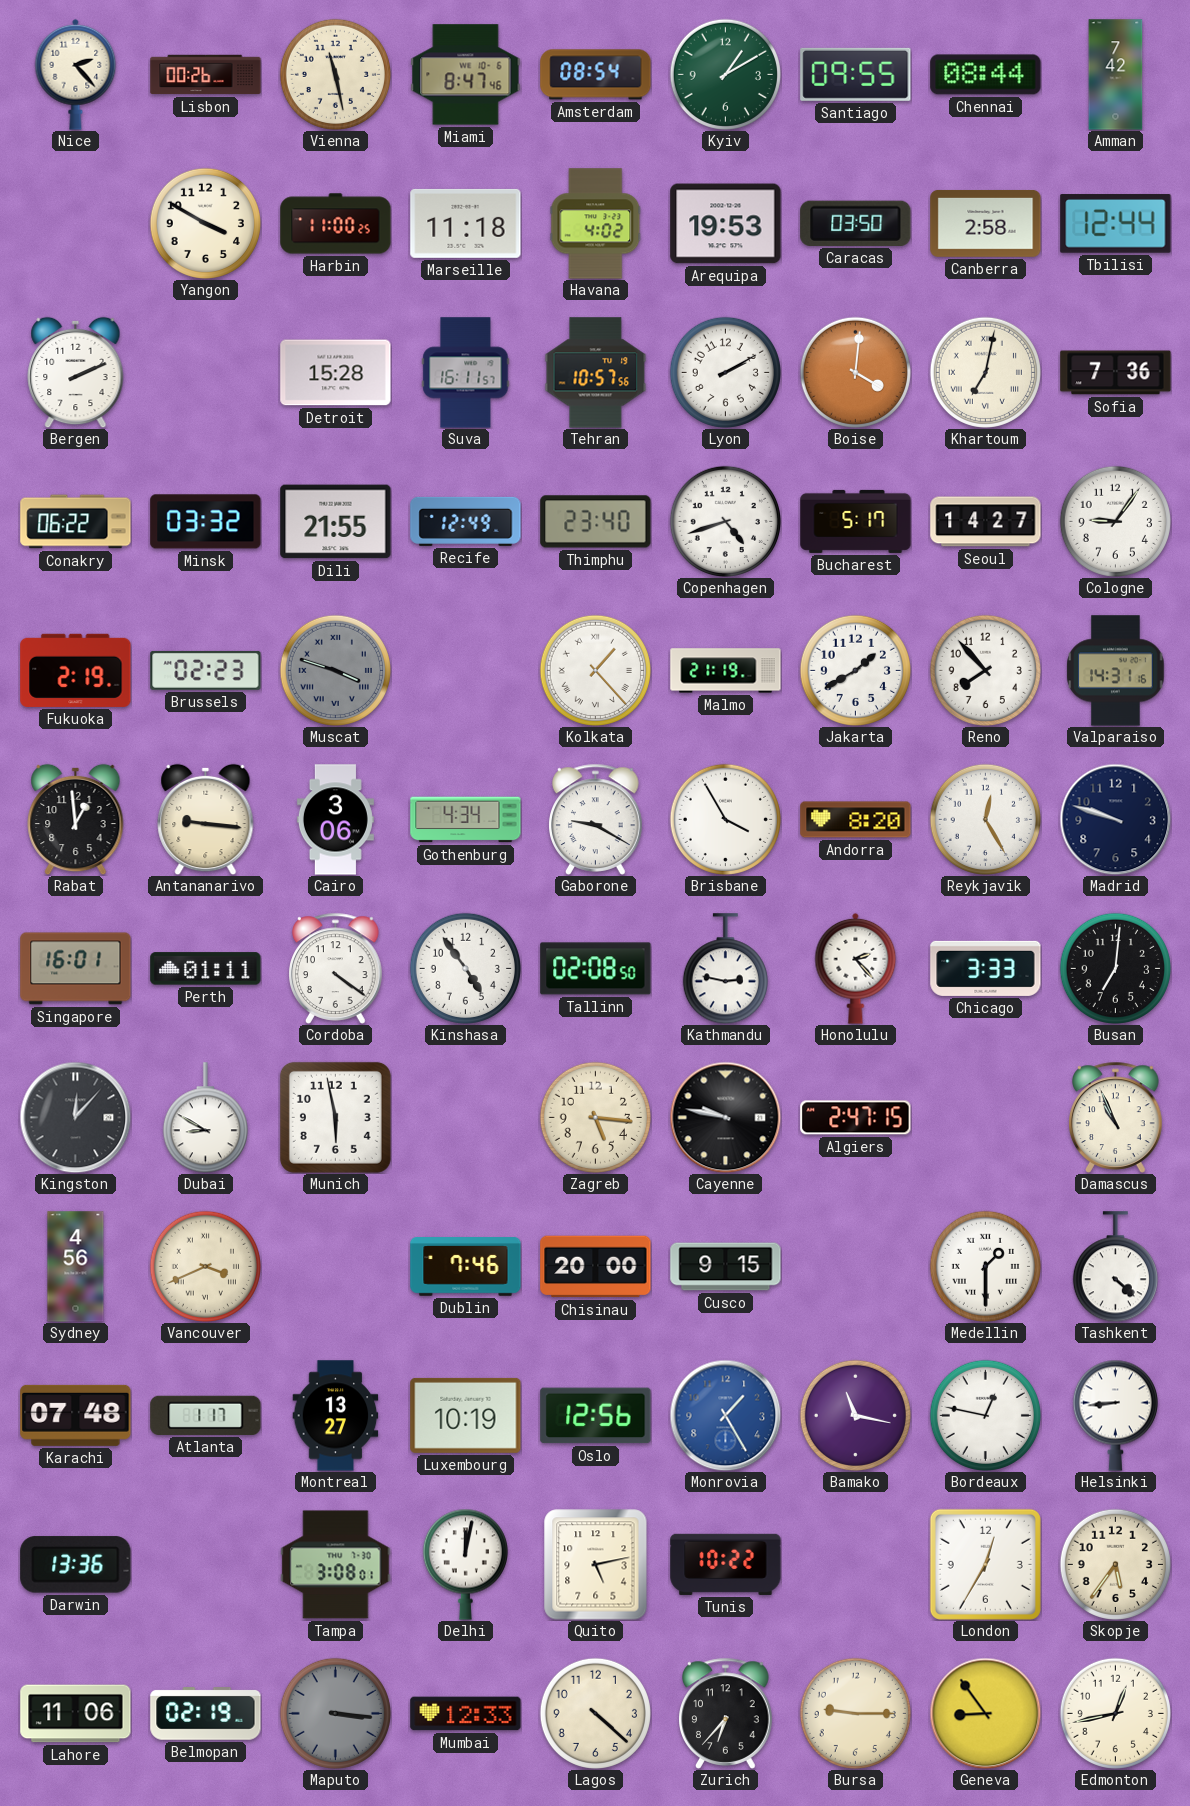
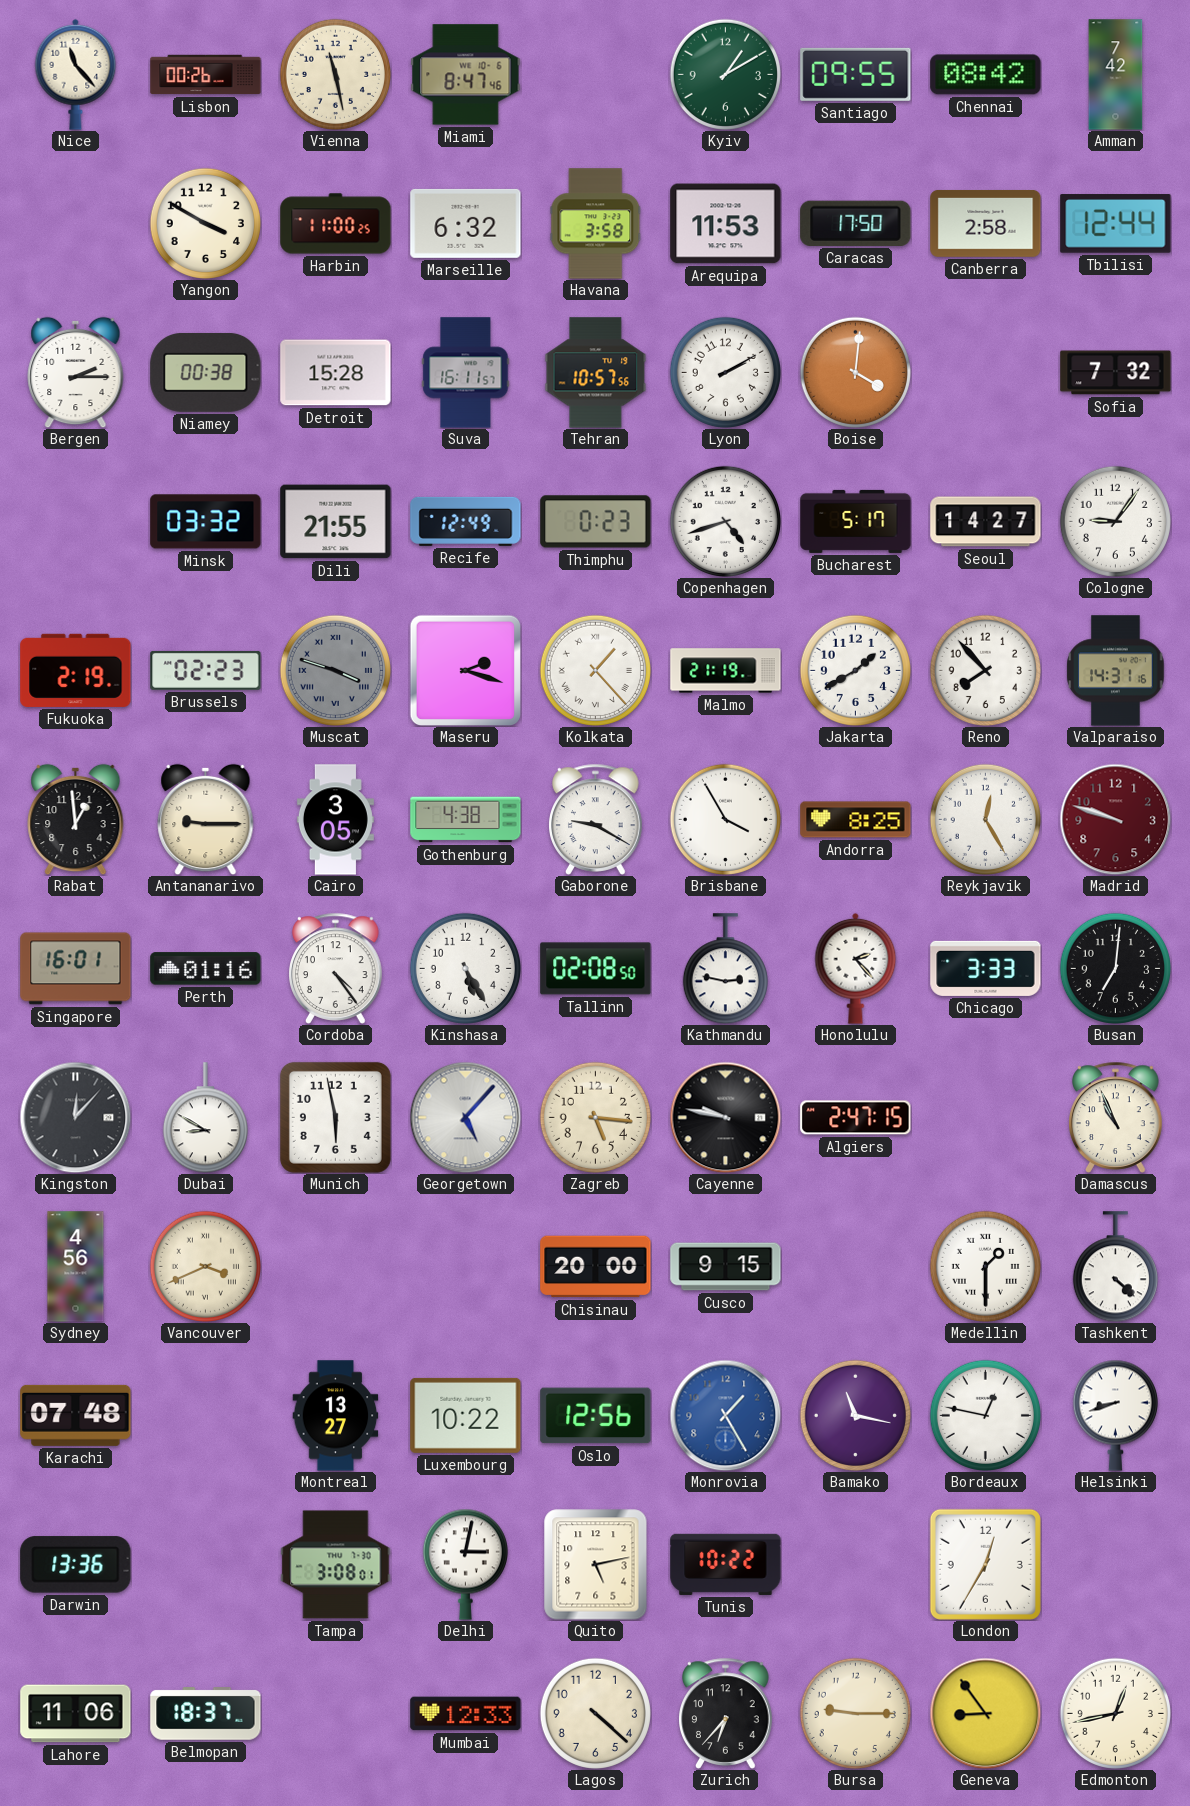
Nice: 2:23 -> 11:23 (76, 74)
Amsterdam: 08:54 -> none (596, 75)
Chennai: 08:44 -> 08:42 (986, 75)
Marseille: 11:18 -> 6:32 (466, 223)
Havana: 4:02 -> 3:58 (596, 224)
Arequipa: 19:53 -> 11:53 (726, 224)
Caracas: 03:50 -> 17:50 (856, 223)
Bergen: 2:11 -> 2:15 (76, 372)
Niamey: none -> 00:38 (206, 372)
Khartoum: 7:02 -> none (985, 372)
Sofia: 7:36 -> 7:32 (1116, 373)
Conakry: 06:22 -> none (76, 522)
Thimphu: 23:40 -> 0:23 (596, 522)
Maseru: none -> 2:18 (465, 670)
Antananarivo: 9:16 -> 9:15 (206, 819)
Cairo: 3:06 -> 3:05 (335, 820)
Gothenburg: 4:34 -> 4:38 (466, 820)
Andorra: 8:20 -> 8:25 (856, 820)
Madrid dial: navy -> burgundy (1115, 819)
Perth: 01:11 -> 01:16 (206, 969)
Cordoba: 4:21 -> 4:24 (336, 968)
Kinshasa: 4:54 -> 5:25 (465, 968)
Georgetown: none -> 5:07 (465, 1117)
Dublin: 7:46 -> none (466, 1267)
Atlanta: 1:17 -> none (206, 1415)
Luxembourg: 10:19 -> 10:22 (466, 1415)
Helsinki: 8:44 -> 8:42 (1115, 1415)
Delhi: 12:02 -> 3:02 (465, 1564)
Skopje: 5:36 -> none (1115, 1564)
Belmopan: 02:19 -> 18:37 (206, 1714)
Maputo: 3:16 -> none (335, 1713)
